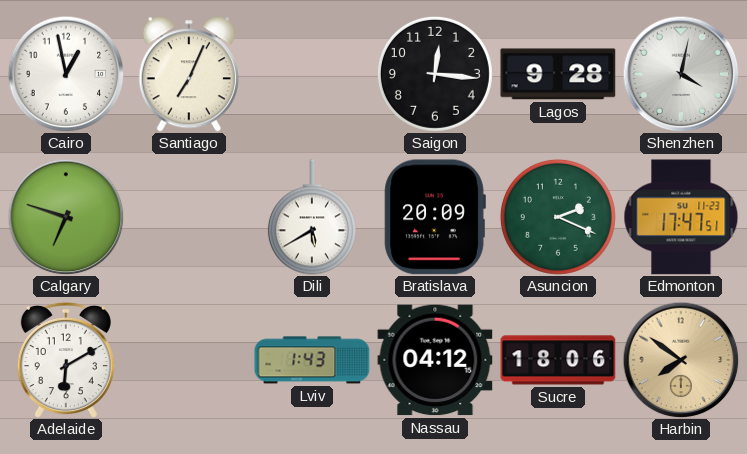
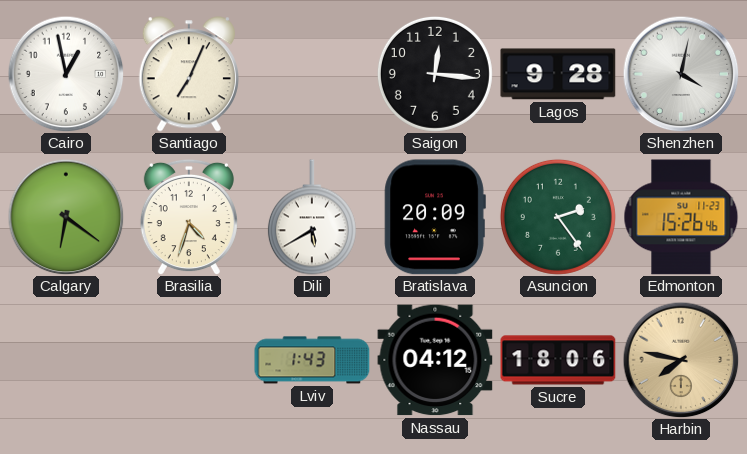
Calgary: 6:48 -> 6:21 (66, 217)
Brasilia: none -> 4:33 (189, 217)
Asuncion: 2:19 -> 2:24 (558, 217)
Edmonton: 17:47 -> 15:26 (681, 217)
Adelaide: 6:10 -> none (66, 360)
Harbin: 7:51 -> 7:47 (681, 360)
